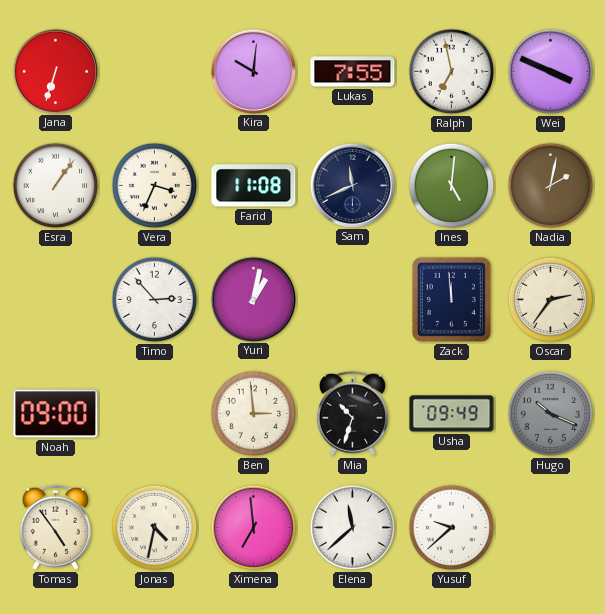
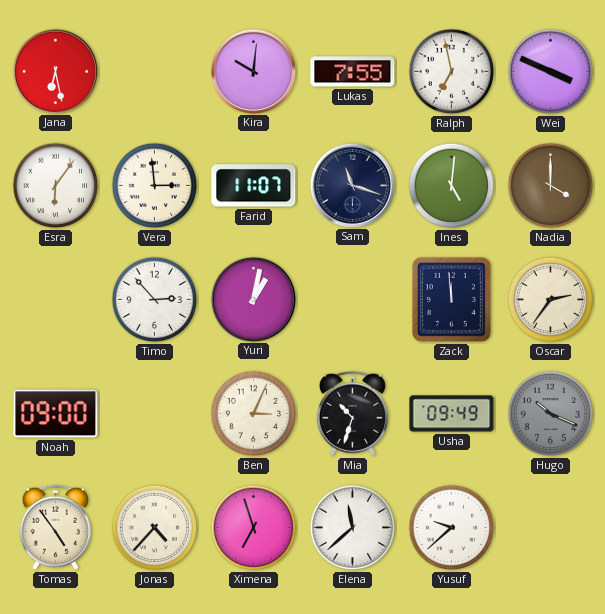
Jana: 6:33 -> 6:28 (55, 71)
Esra: 1:06 -> 6:06 (56, 186)
Vera: 3:34 -> 2:59 (155, 186)
Farid: 11:08 -> 11:07 (254, 186)
Sam: 11:41 -> 11:18 (352, 185)
Nadia: 2:02 -> 4:00 (551, 186)
Ben: 2:59 -> 3:04 (254, 414)
Jonas: 4:32 -> 4:37 (155, 528)
Ximena: 6:59 -> 6:57 (254, 528)
